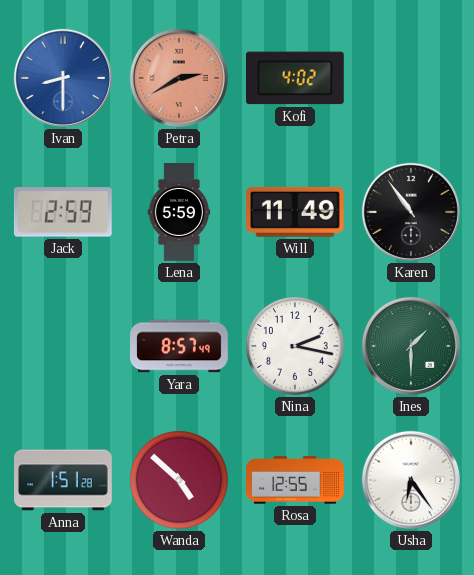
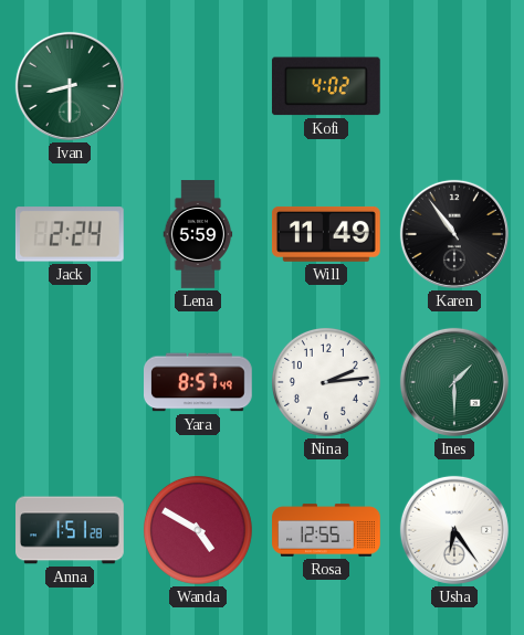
Ivan dial: blue -> green (70, 86)
Petra: 2:40 -> none (179, 78)
Jack: 2:59 -> 2:24 (70, 234)
Nina: 2:17 -> 2:14 (326, 382)
Wanda: 4:52 -> 4:50 (198, 530)
